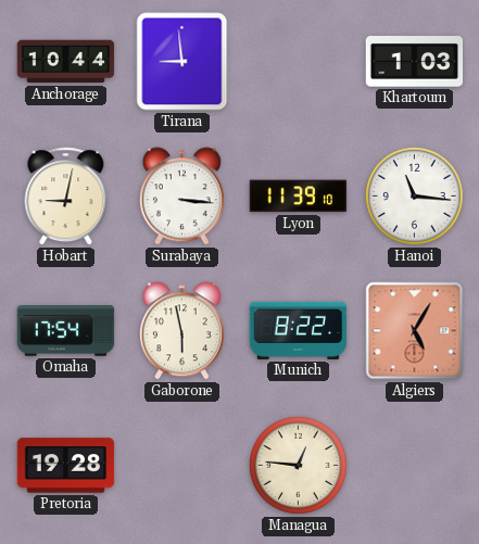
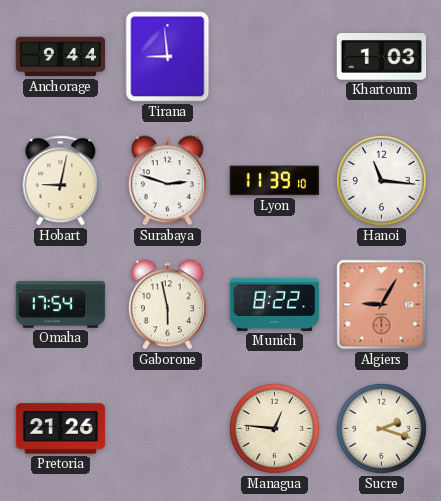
Anchorage: 10:44 -> 9:44 (61, 57)
Surabaya: 3:16 -> 2:48 (167, 181)
Algiers: 5:05 -> 9:05 (382, 305)
Pretoria: 19:28 -> 21:26 (61, 429)
Sucre: none -> 2:18 (381, 428)
